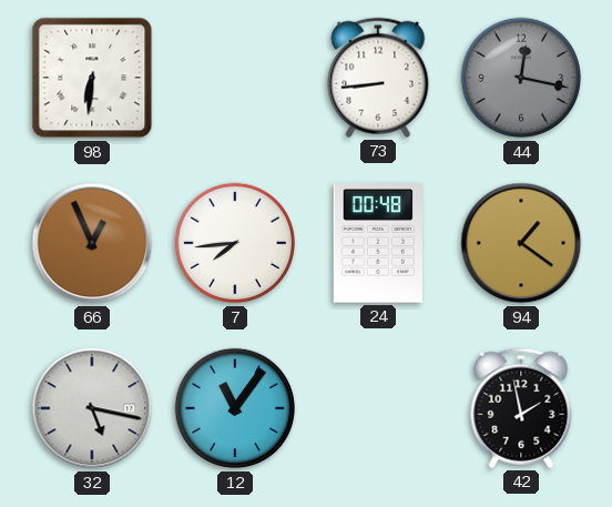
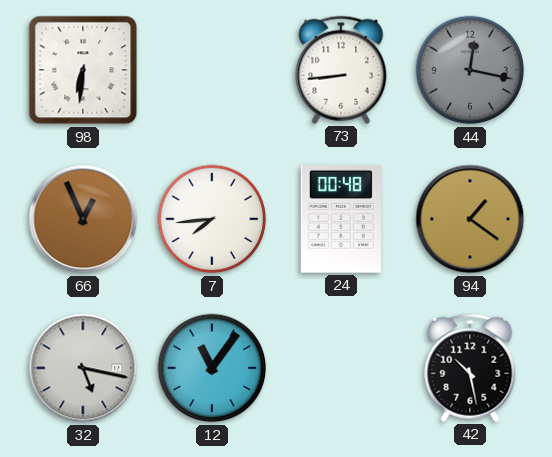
42: 1:58 -> 10:28 (470, 368)
